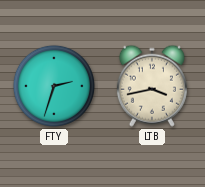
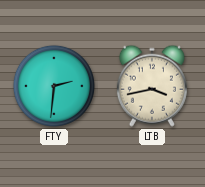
FTY: 2:33 -> 2:31 (54, 86)
